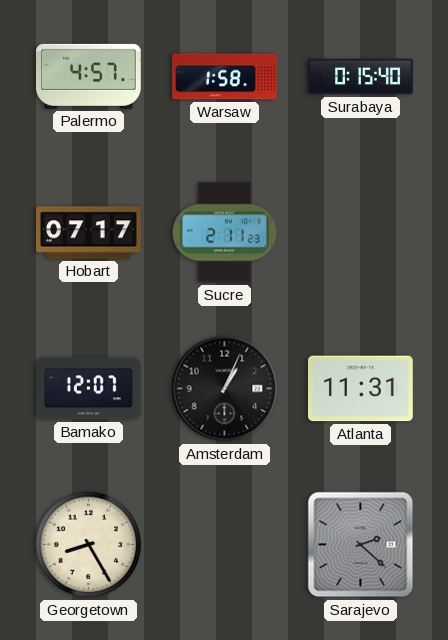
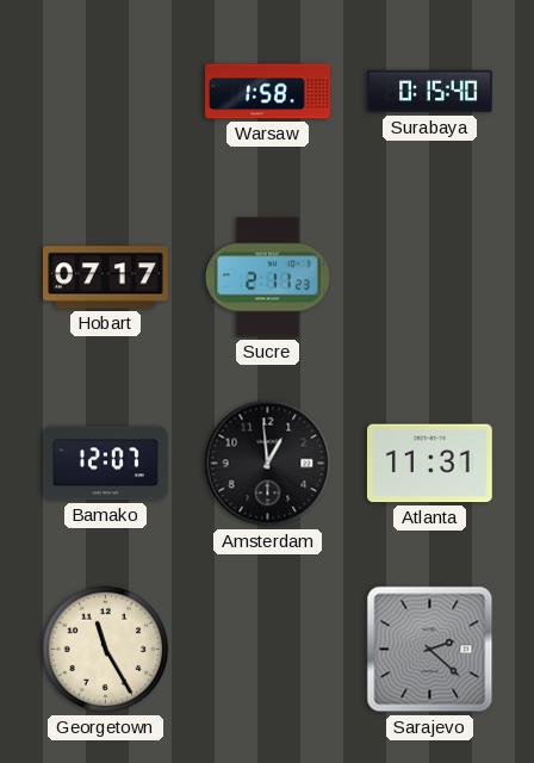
Palermo: 4:57 -> none (88, 76)
Amsterdam: 1:04 -> 12:59 (268, 464)
Georgetown: 8:25 -> 11:25 (106, 650)
